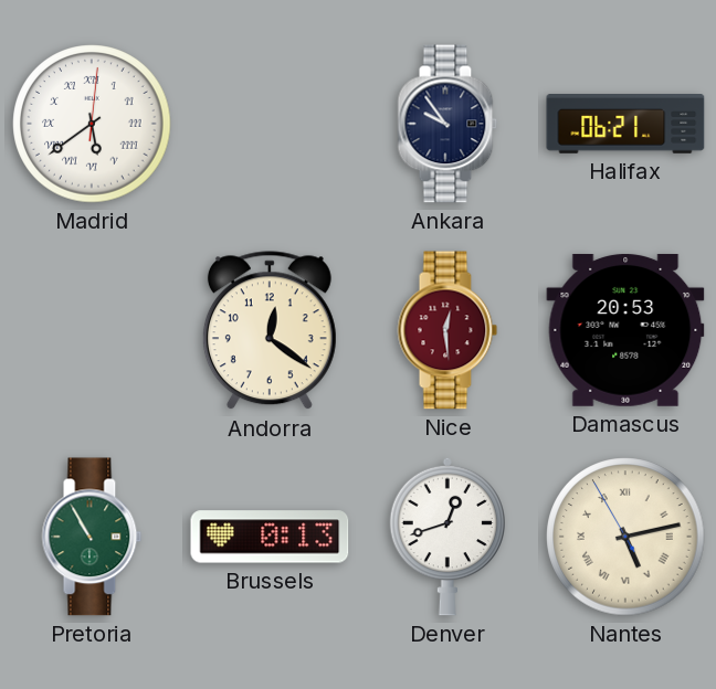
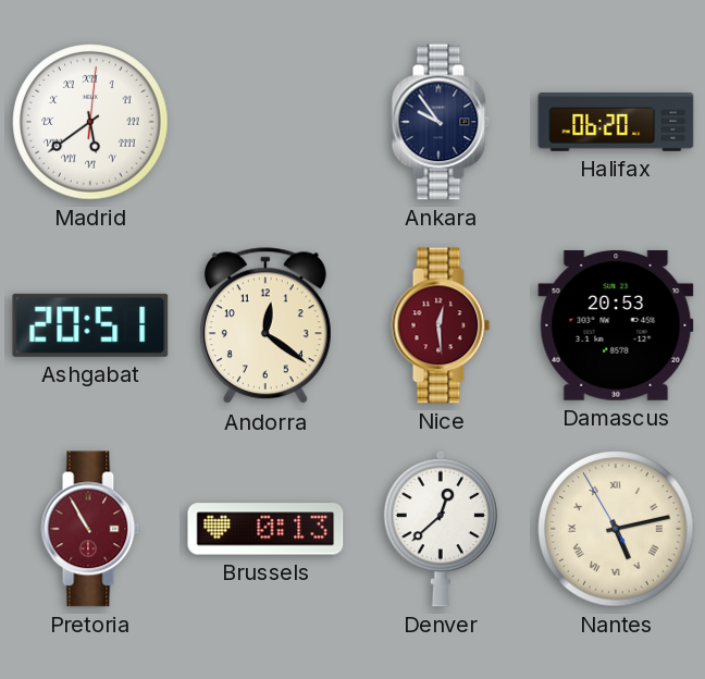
Halifax: 06:21 -> 06:20 (616, 123)
Ashgabat: none -> 20:51 (90, 325)
Pretoria dial: green -> burgundy (90, 529)
Denver: 12:42 -> 12:38 (440, 529)
